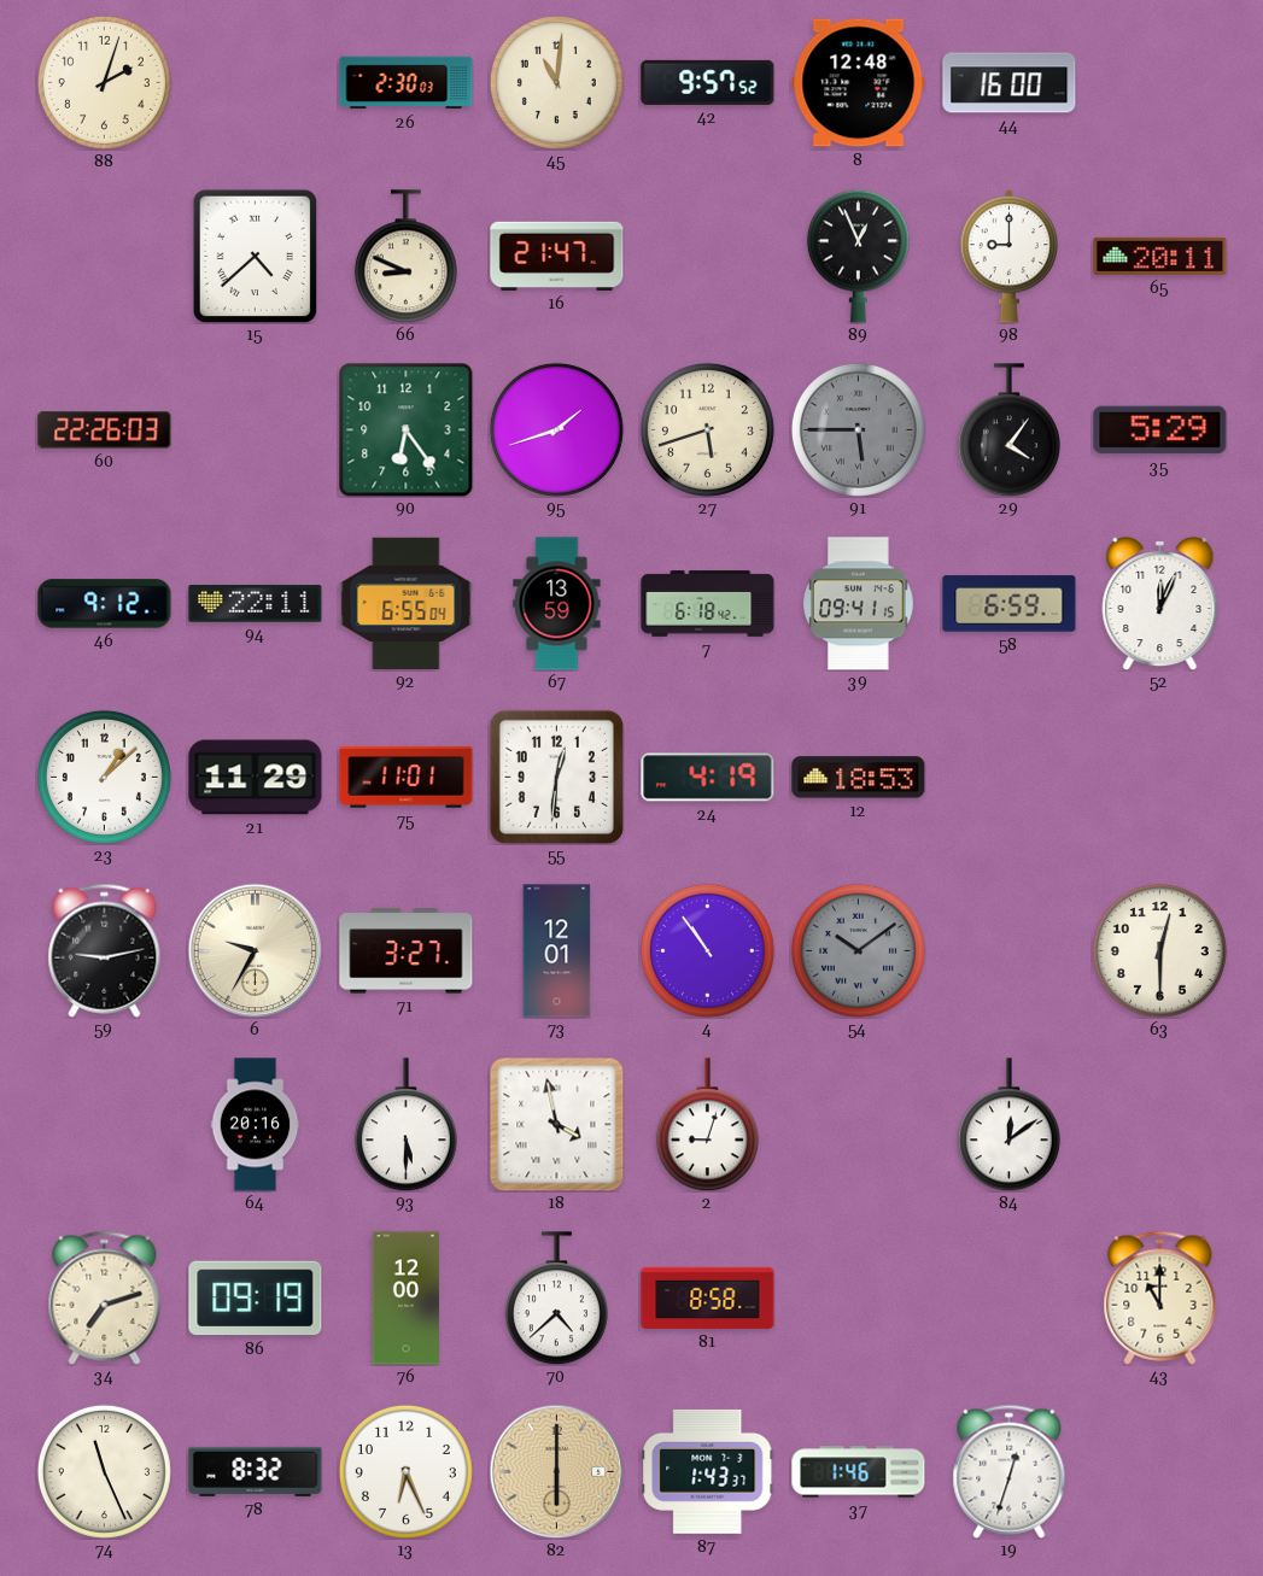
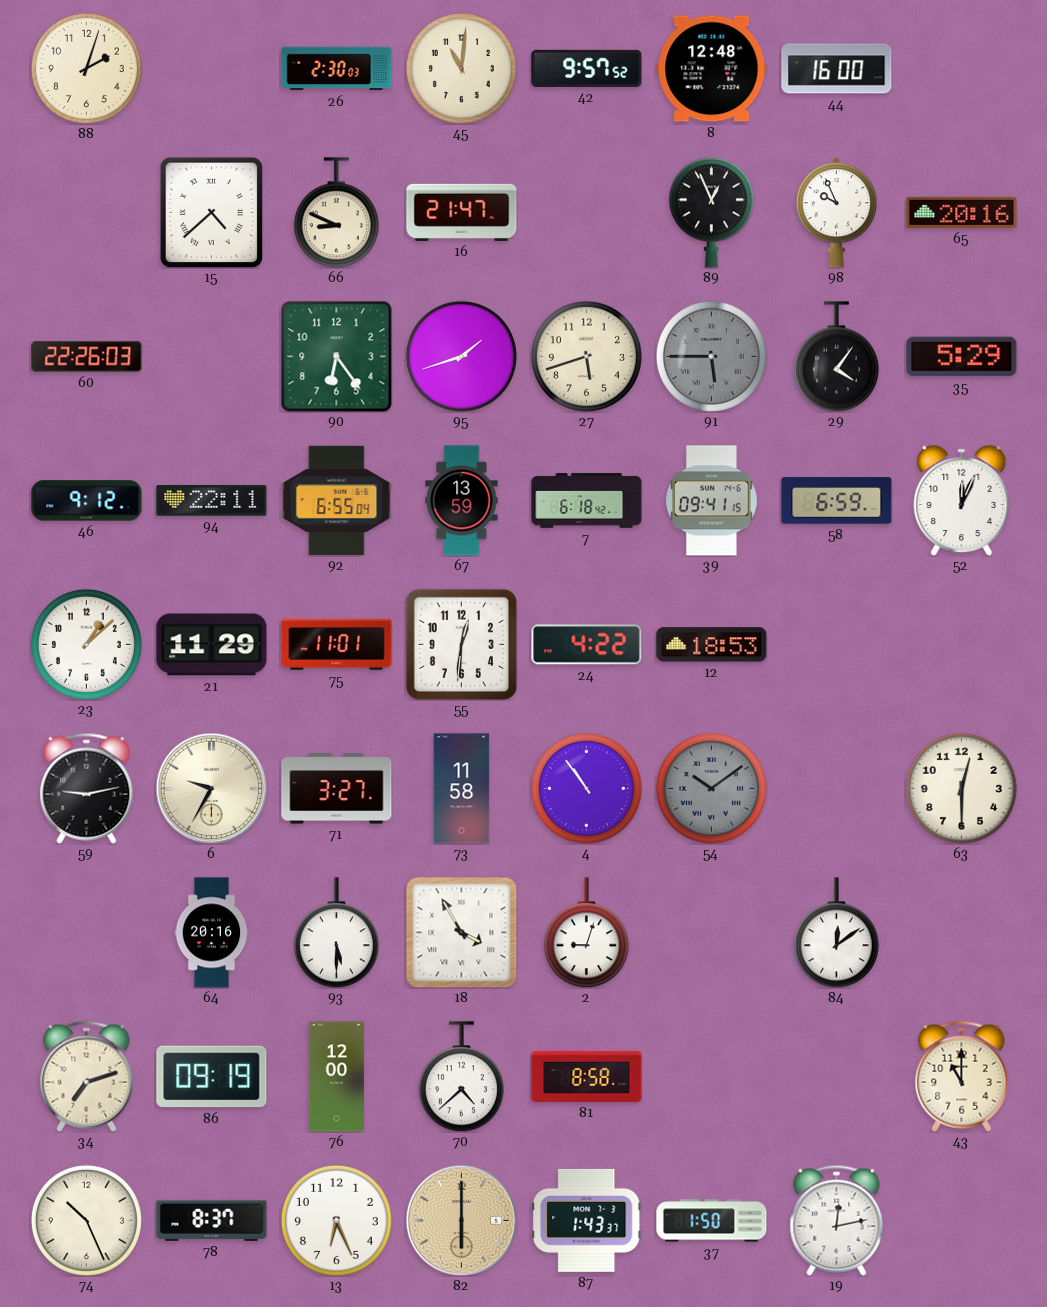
98: 9:00 -> 9:56 (837, 213)
65: 20:11 -> 20:16 (962, 212)
24: 4:19 -> 4:22 (587, 645)
73: 12:01 -> 11:58 (462, 789)
18: 3:58 -> 3:55 (461, 932)
74: 11:26 -> 10:26 (86, 1220)
78: 8:32 -> 8:37 (212, 1220)
37: 1:46 -> 1:50 (712, 1221)
19: 12:33 -> 12:13 (837, 1220)
